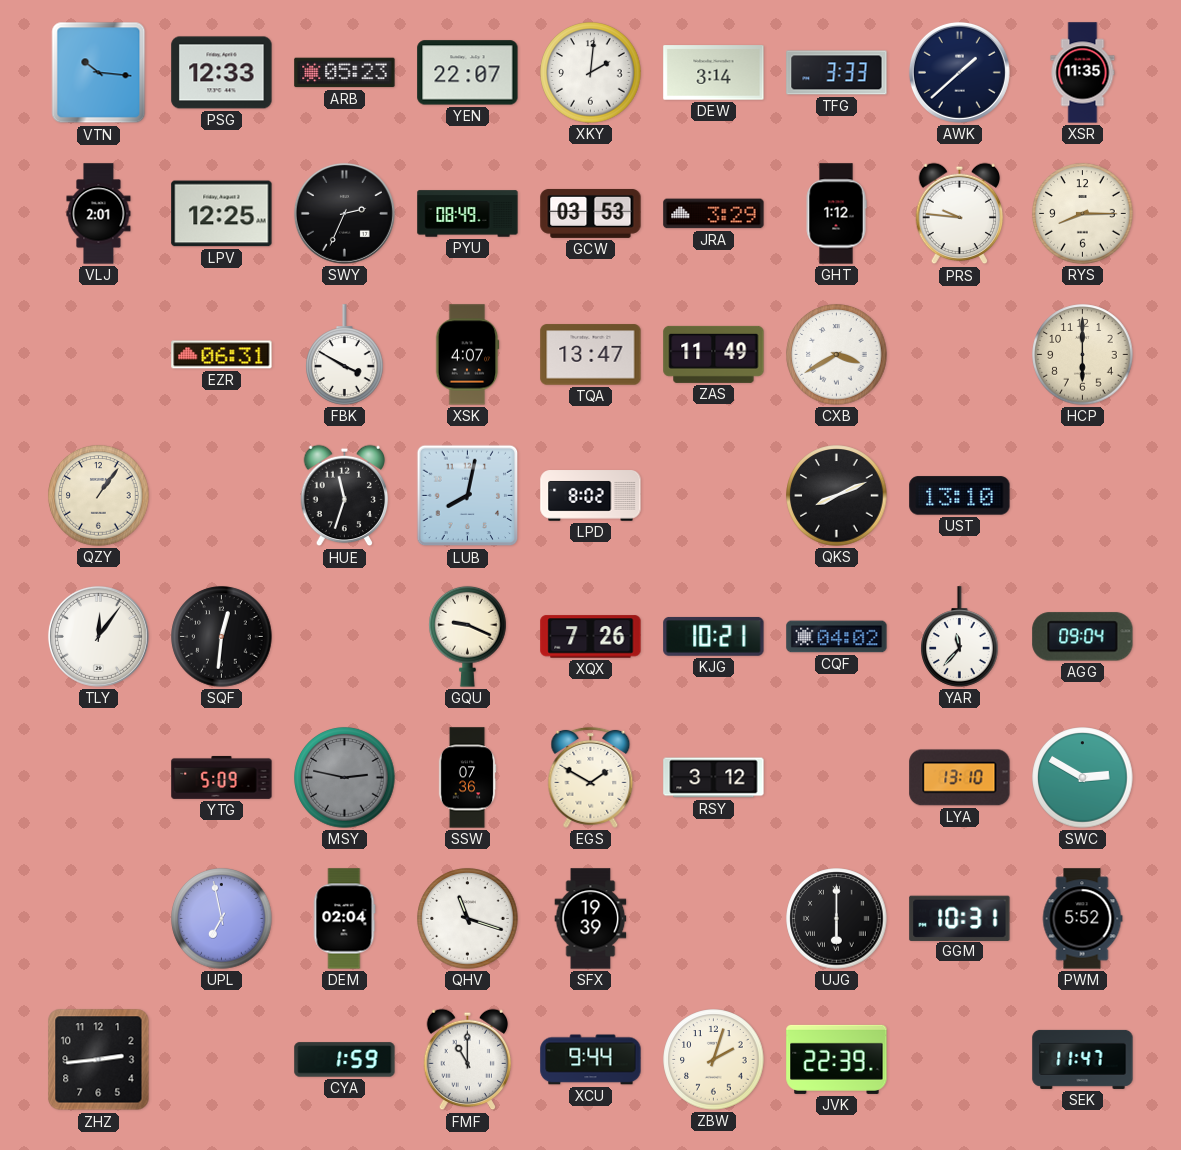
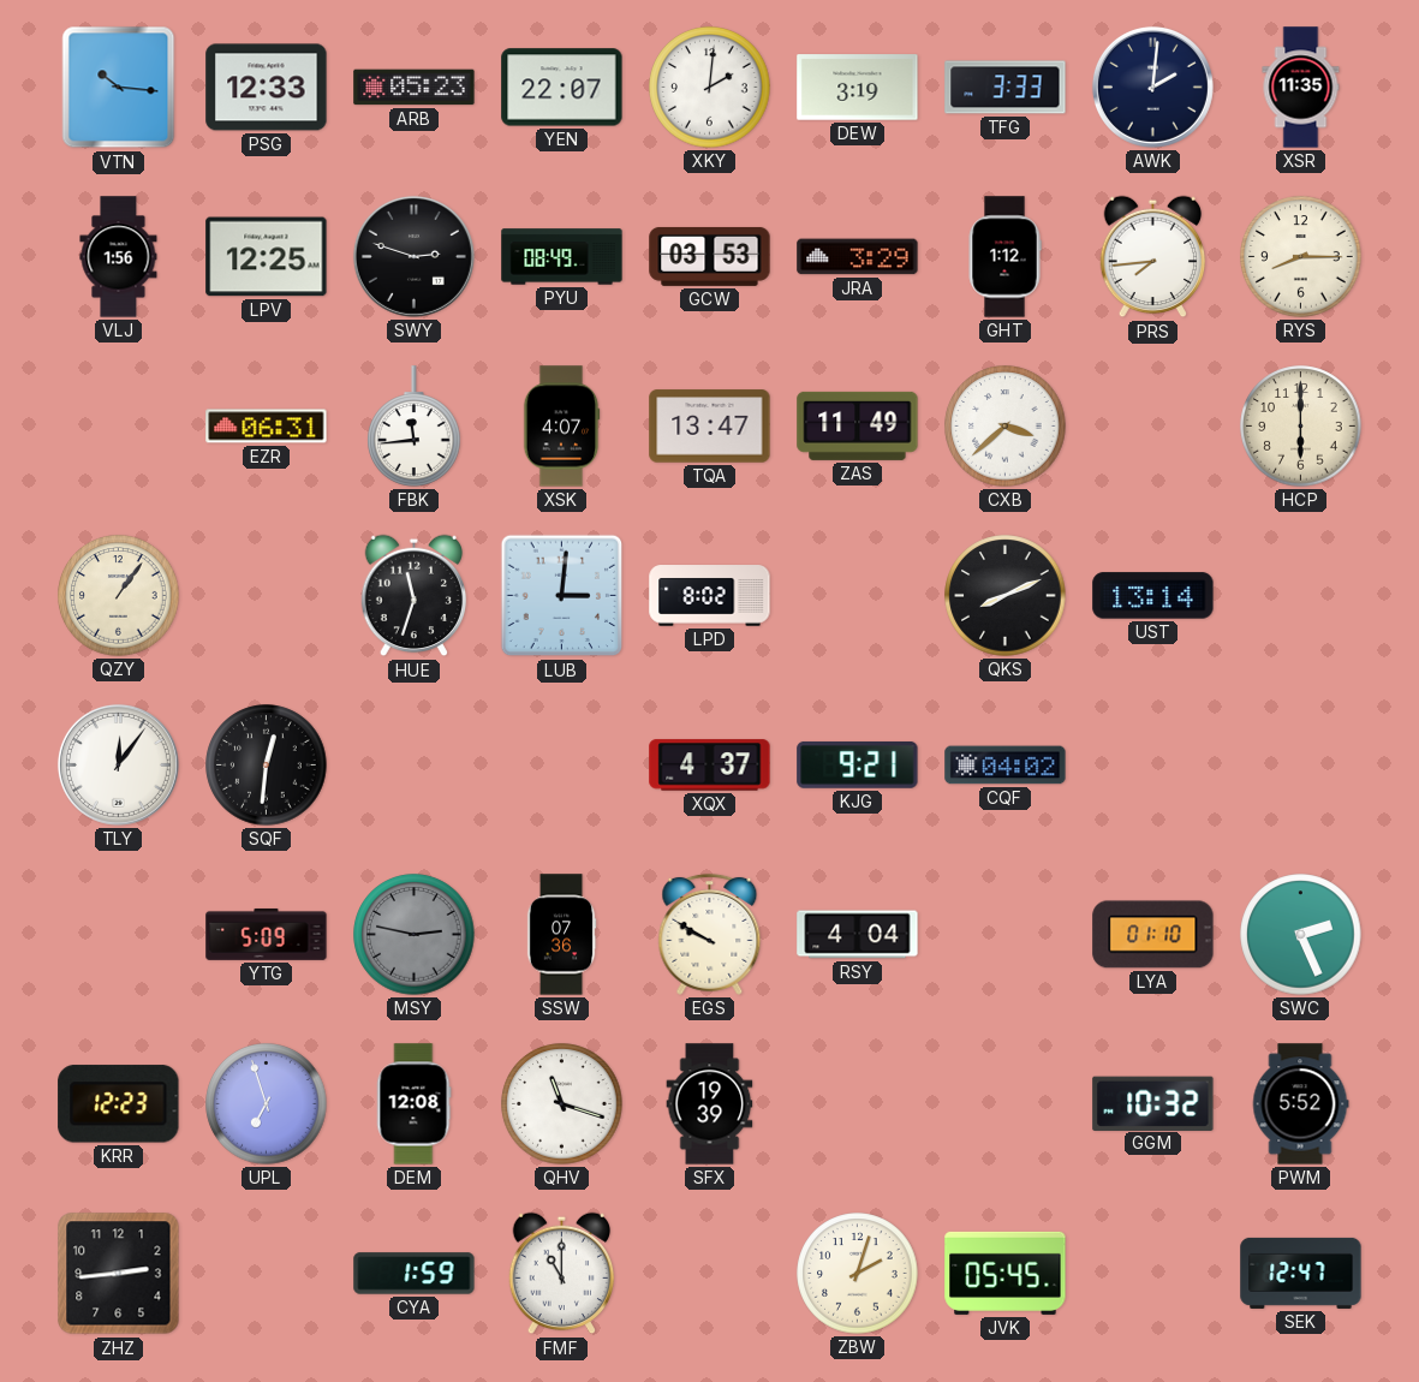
DEW: 3:14 -> 3:19 (858, 88)
AWK: 1:38 -> 2:01 (1152, 87)
VLJ: 2:01 -> 1:56 (119, 257)
SWY: 2:34 -> 2:48 (413, 256)
PRS: 9:46 -> 7:44 (1153, 257)
FBK: 3:50 -> 11:44 (415, 427)
CXB: 3:40 -> 3:38 (1006, 427)
LUB: 8:02 -> 3:01 (562, 596)
UST: 13:10 -> 13:14 (1153, 596)
GQU: 9:19 -> none (468, 636)
XQX: 7:26 -> 4:37 (710, 766)
KJG: 10:21 -> 9:21 (858, 766)
YAR: 11:37 -> none (960, 637)
AGG: 09:04 -> none (1083, 637)
EGS: 1:50 -> 9:50 (710, 934)
RSY: 3:12 -> 4:04 (858, 935)
LYA: 13:10 -> 01:10 (1153, 935)
SWC: 2:50 -> 2:26 (1301, 935)
KRR: none -> 12:23 (119, 1104)
UPL: 6:58 -> 6:57 (267, 1104)
DEM: 02:04 -> 12:08 (413, 1104)
UJG: 6:00 -> none (837, 919)
GGM: 10:31 -> 10:32 (1153, 1103)
XCU: 9:44 -> none (591, 1060)
JVK: 22:39 -> 05:45 (1006, 1273)
SEK: 11:47 -> 12:47 (1301, 1273)
